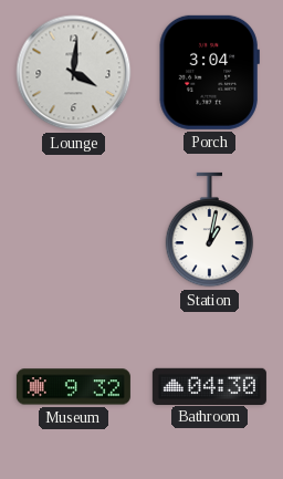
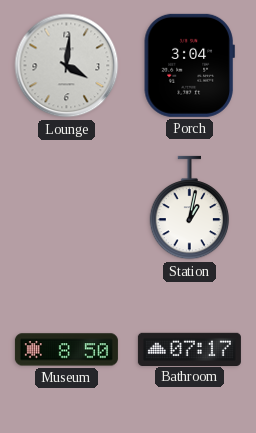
Museum: 9:32 -> 8:50 (66, 350)
Bathroom: 04:30 -> 07:17 (189, 349)
